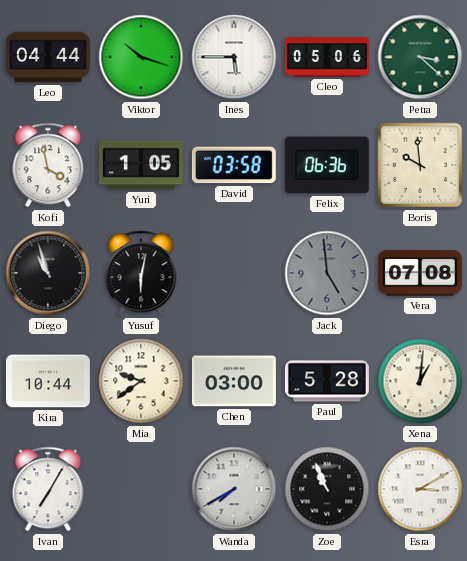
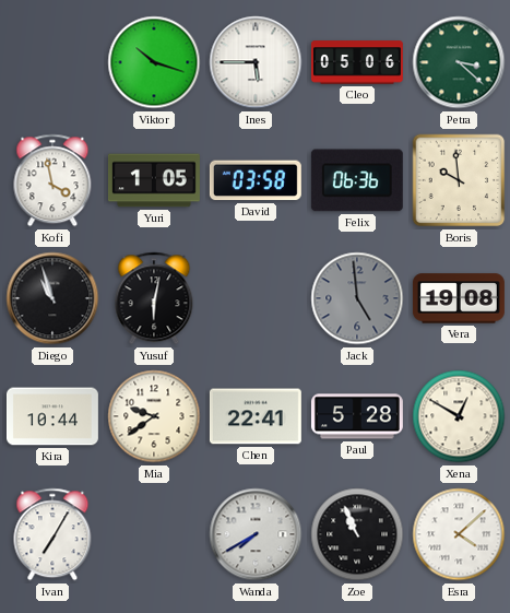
Leo: 04:44 -> none (48, 57)
Vera: 07:08 -> 19:08 (459, 298)
Chen: 03:00 -> 22:41 (256, 416)
Xena: 1:01 -> 12:50 (459, 416)
Esra: 3:10 -> 4:08 (459, 534)
